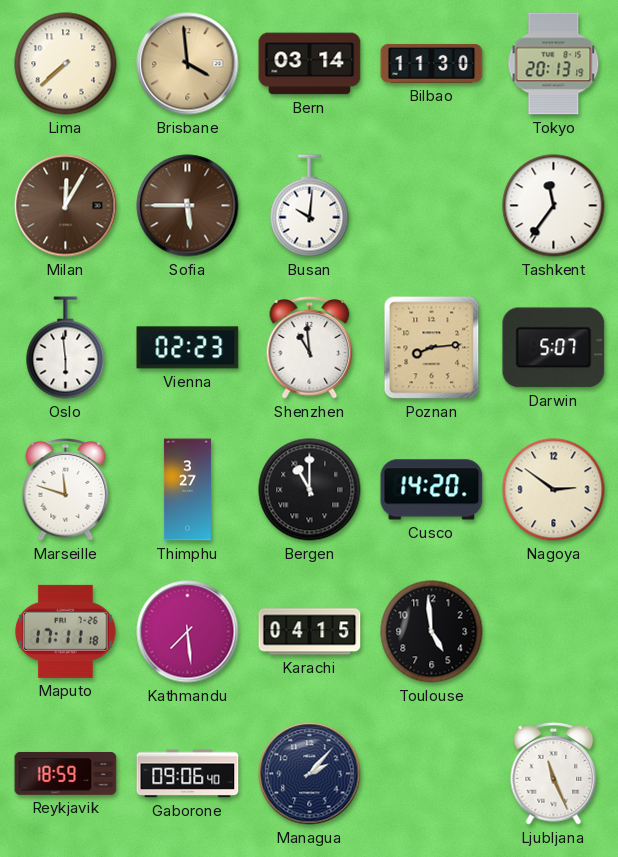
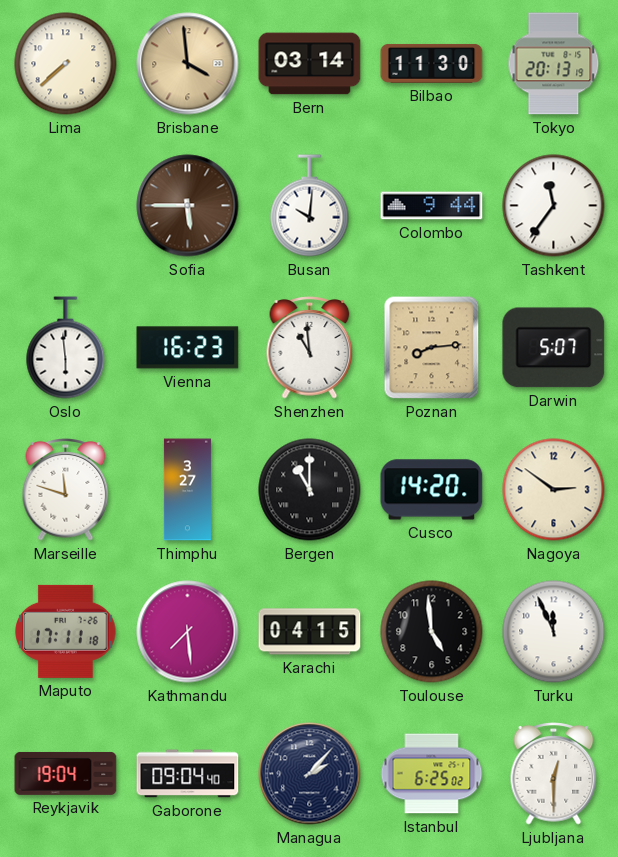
Milan: 12:05 -> none (66, 206)
Colombo: none -> 9:44 (432, 206)
Vienna: 02:23 -> 16:23 (188, 348)
Turku: none -> 11:56 (554, 632)
Reykjavik: 18:59 -> 19:04 (66, 773)
Gaborone: 09:06 -> 09:04 (188, 774)
Istanbul: none -> 6:25 (432, 774)
Ljubljana: 11:26 -> 12:30 (554, 774)
